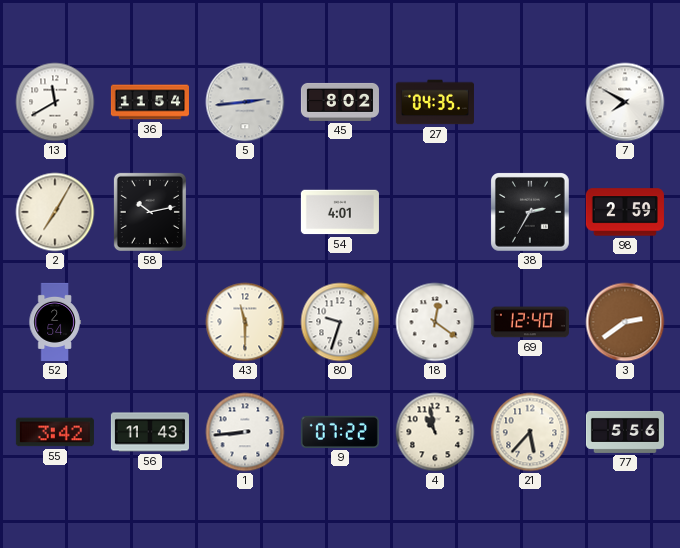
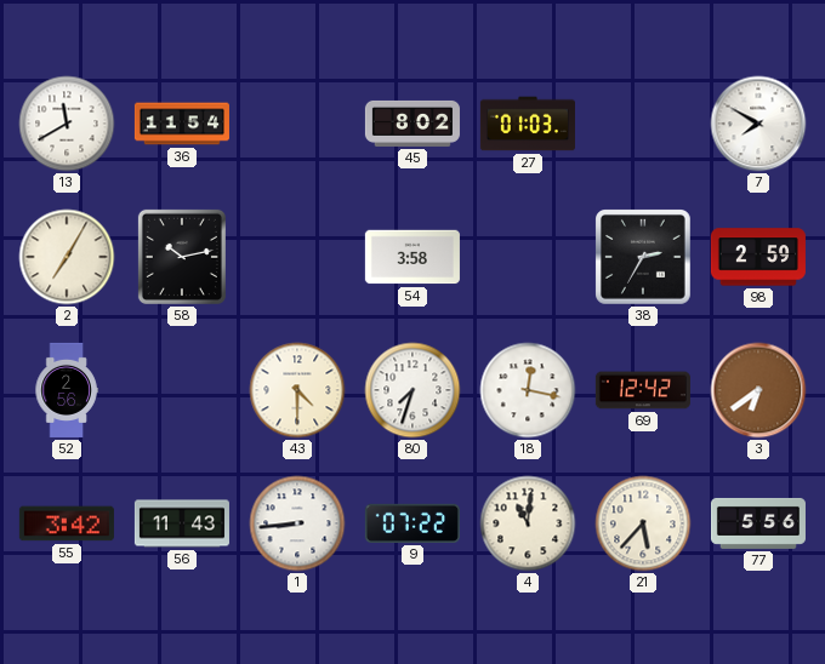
5: 2:44 -> none (245, 102)
27: 04:35 -> 01:03 (528, 124)
54: 4:01 -> 3:58 (412, 257)
52: 2:54 -> 2:56 (67, 390)
43: 11:30 -> 4:30 (297, 390)
80: 9:33 -> 7:33 (412, 390)
18: 12:21 -> 12:17 (528, 390)
69: 12:40 -> 12:42 (643, 390)
3: 2:39 -> 6:39 (758, 390)
4: 10:58 -> 11:01 (528, 523)
